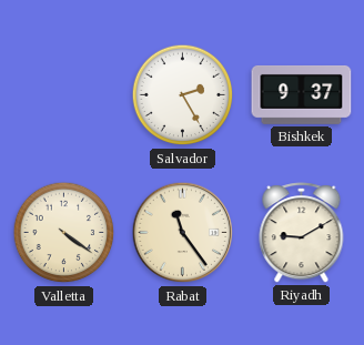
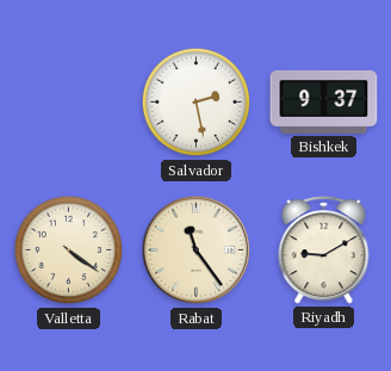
Salvador: 2:25 -> 2:28 (197, 103)
